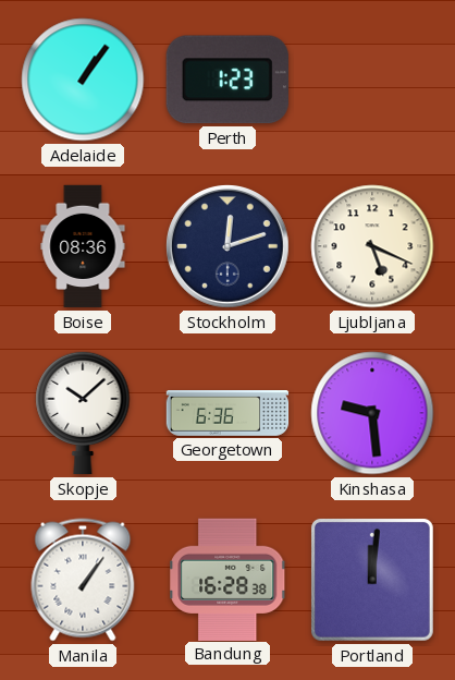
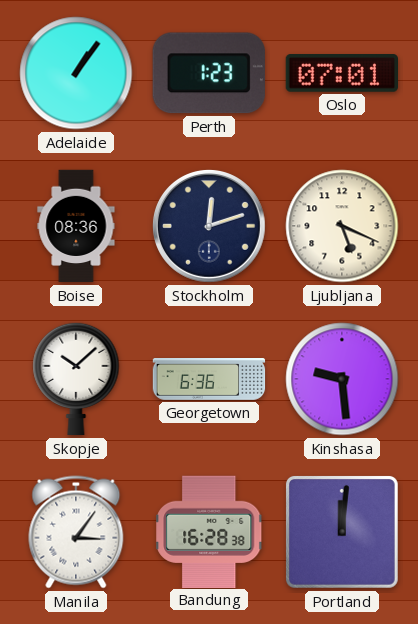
Oslo: none -> 07:01 (341, 73)
Manila: 1:06 -> 3:06 (76, 532)
